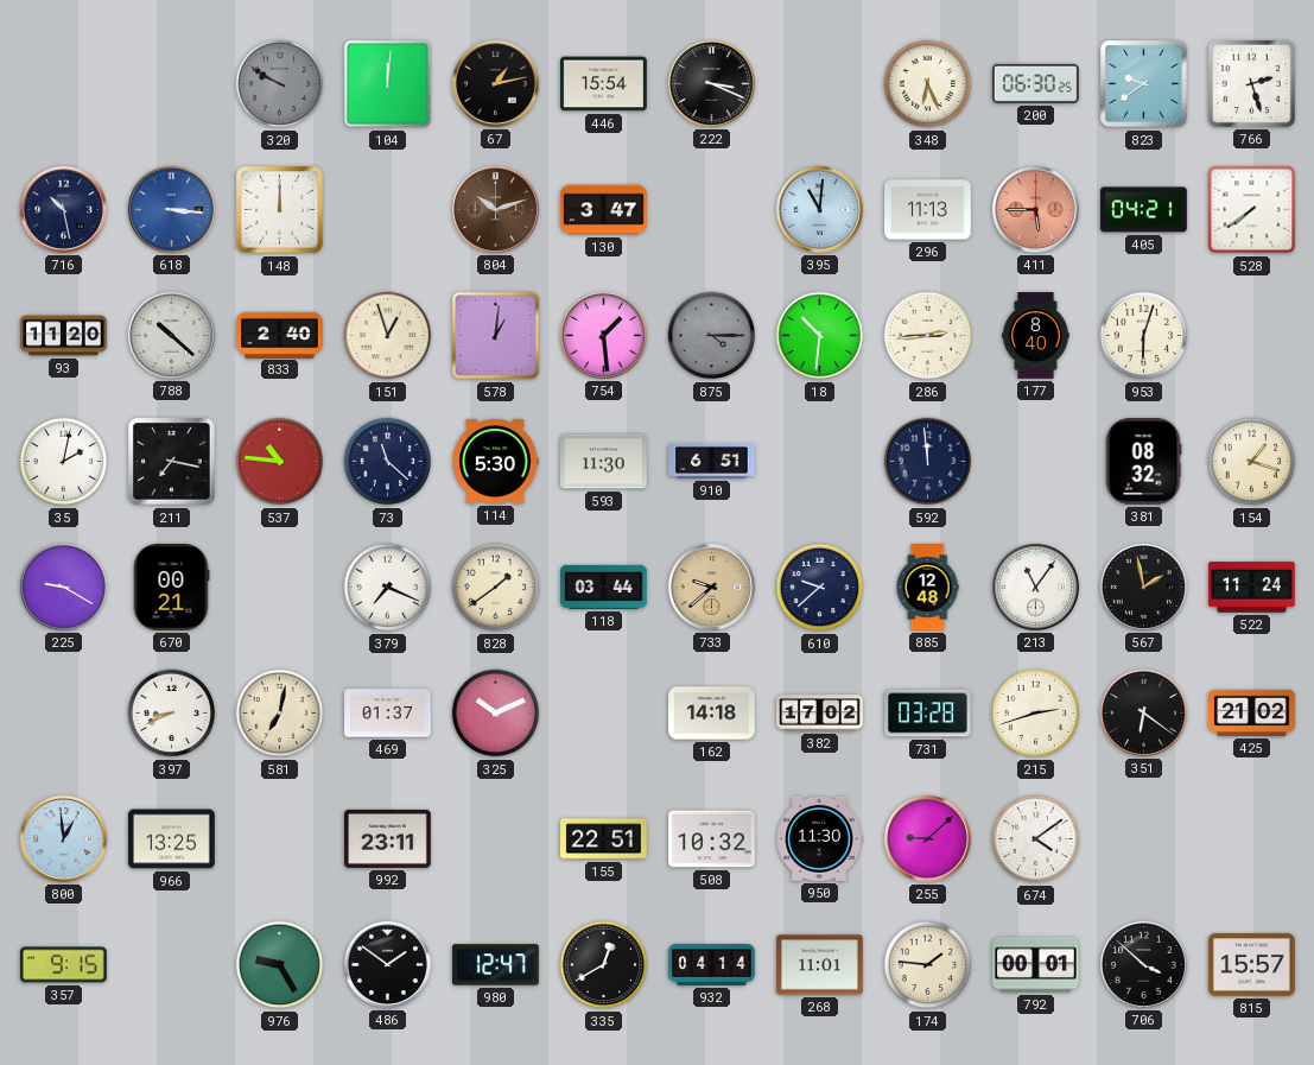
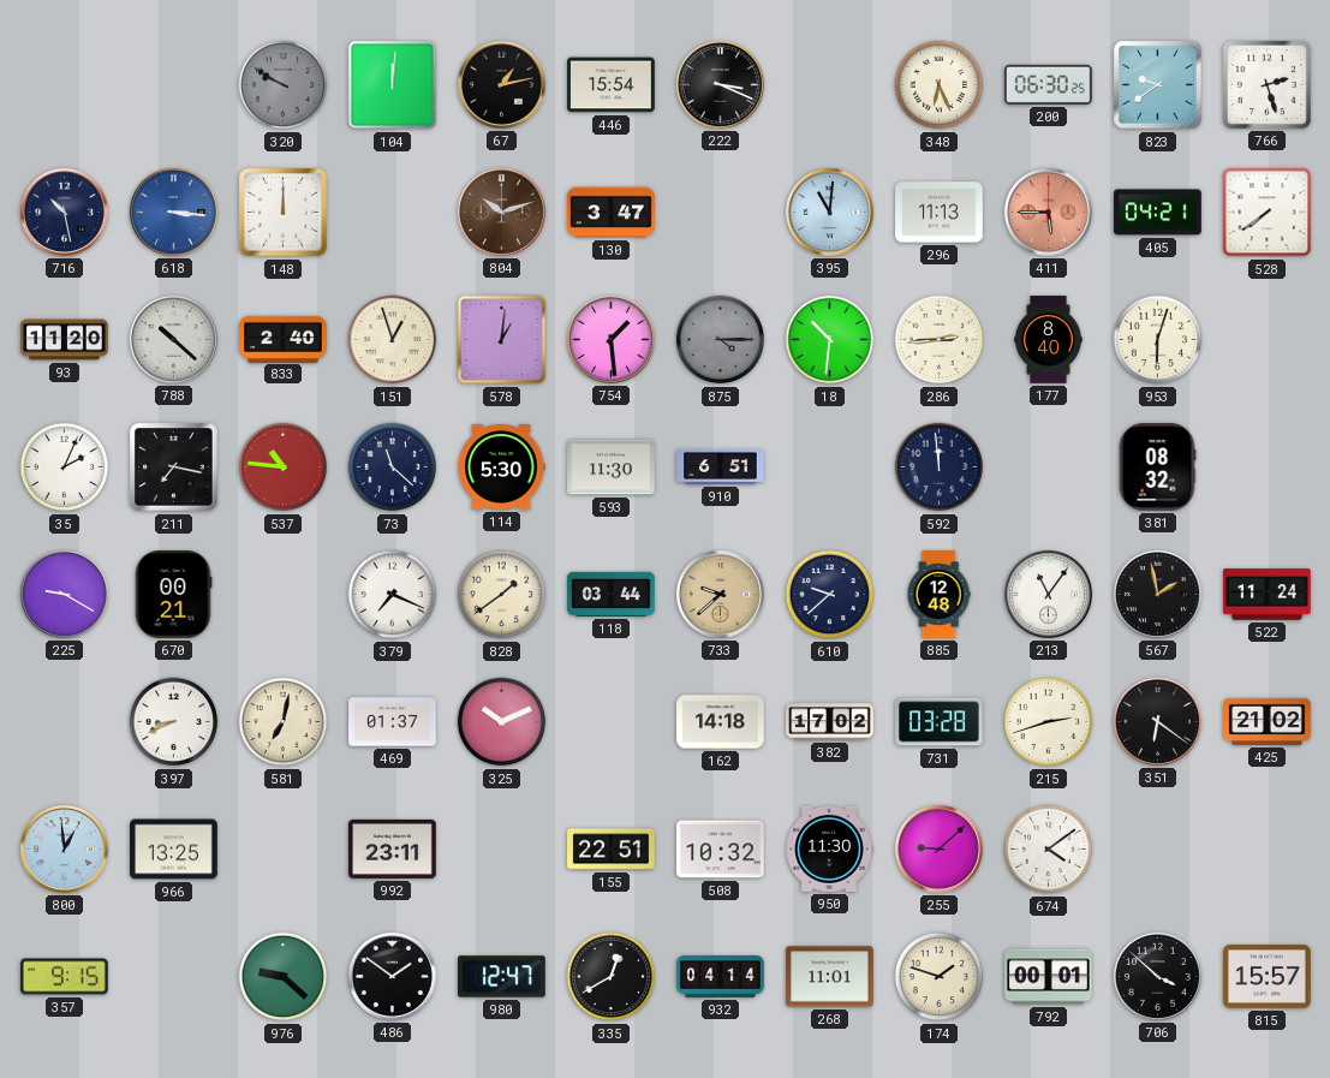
35: 2:02 -> 2:04 (65, 467)
154: 1:18 -> none (1252, 462)
976: 9:25 -> 9:22 (284, 977)
174: 1:46 -> 1:48 (940, 977)
